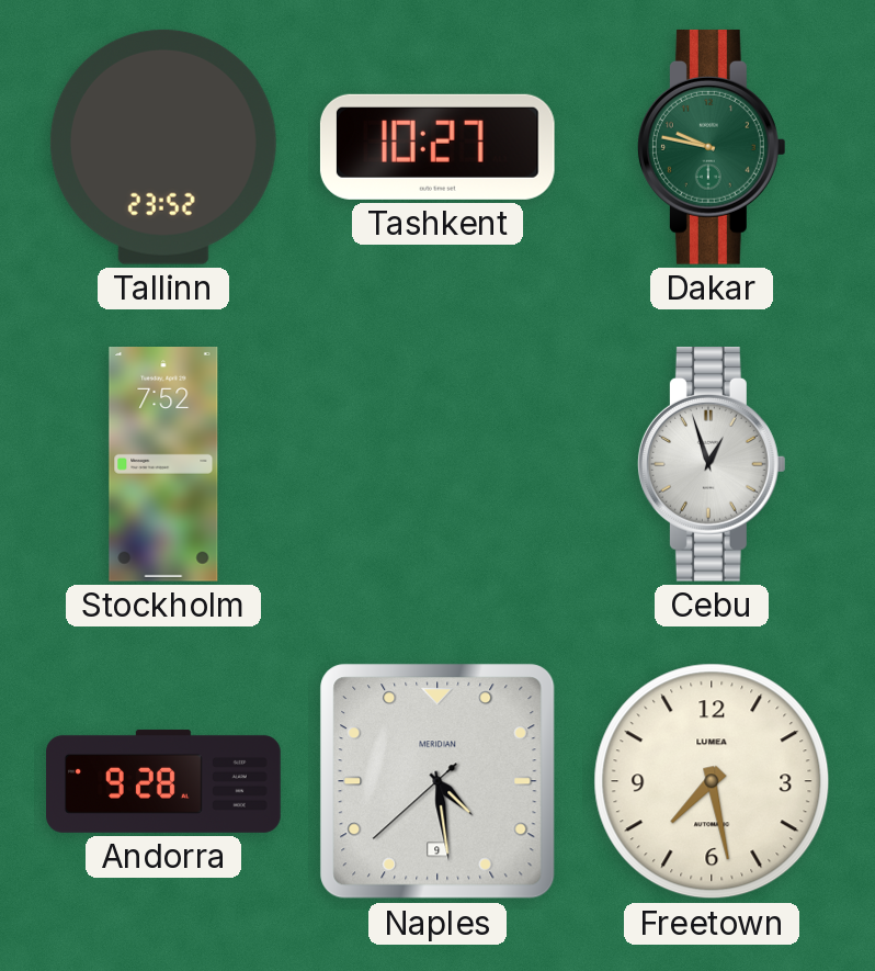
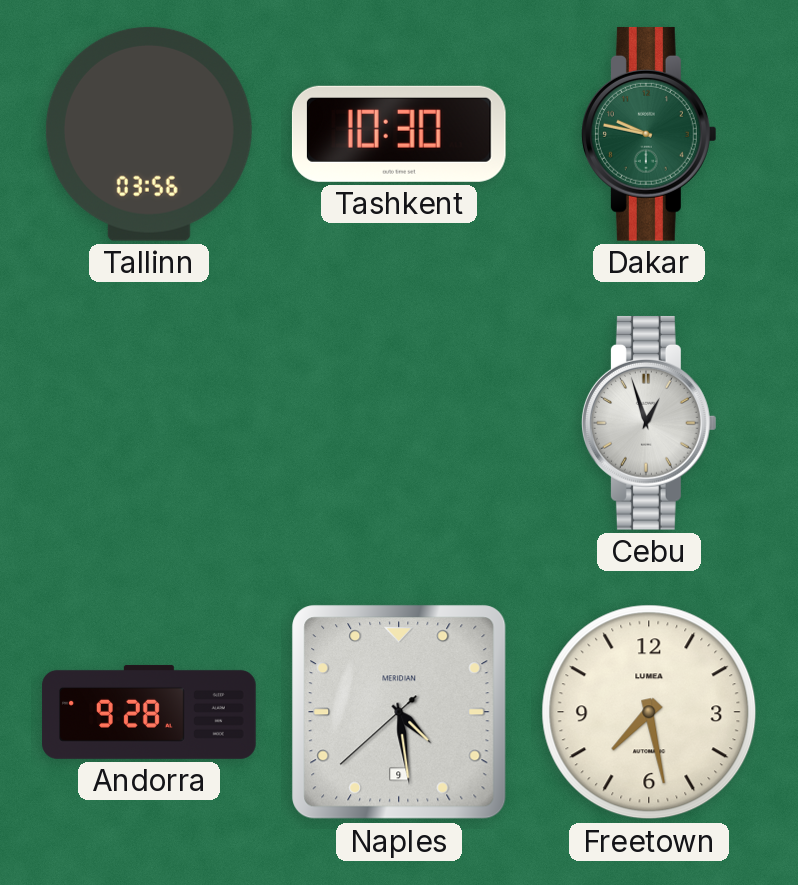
Tallinn: 23:52 -> 03:56 (149, 134)
Tashkent: 10:27 -> 10:30 (399, 134)
Stockholm: 7:52 -> none (163, 465)
